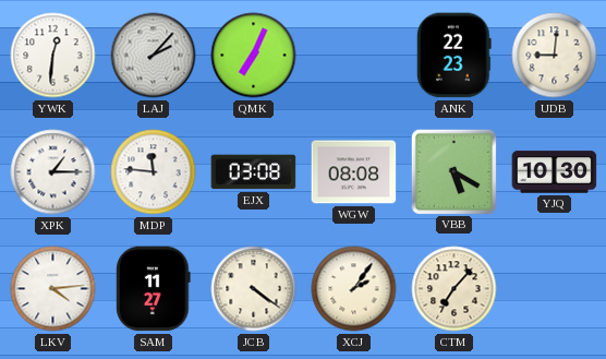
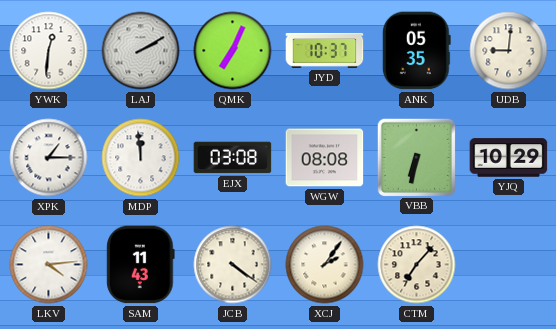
LAJ: 2:07 -> 2:10 (141, 51)
JYD: none -> 10:37 (325, 50)
ANK: 22:23 -> 05:35 (416, 51)
MDP: 11:46 -> 11:59 (141, 158)
VBB: 5:20 -> 6:32 (416, 157)
YJQ: 10:30 -> 10:29 (509, 158)
SAM: 11:27 -> 11:43 (141, 265)
